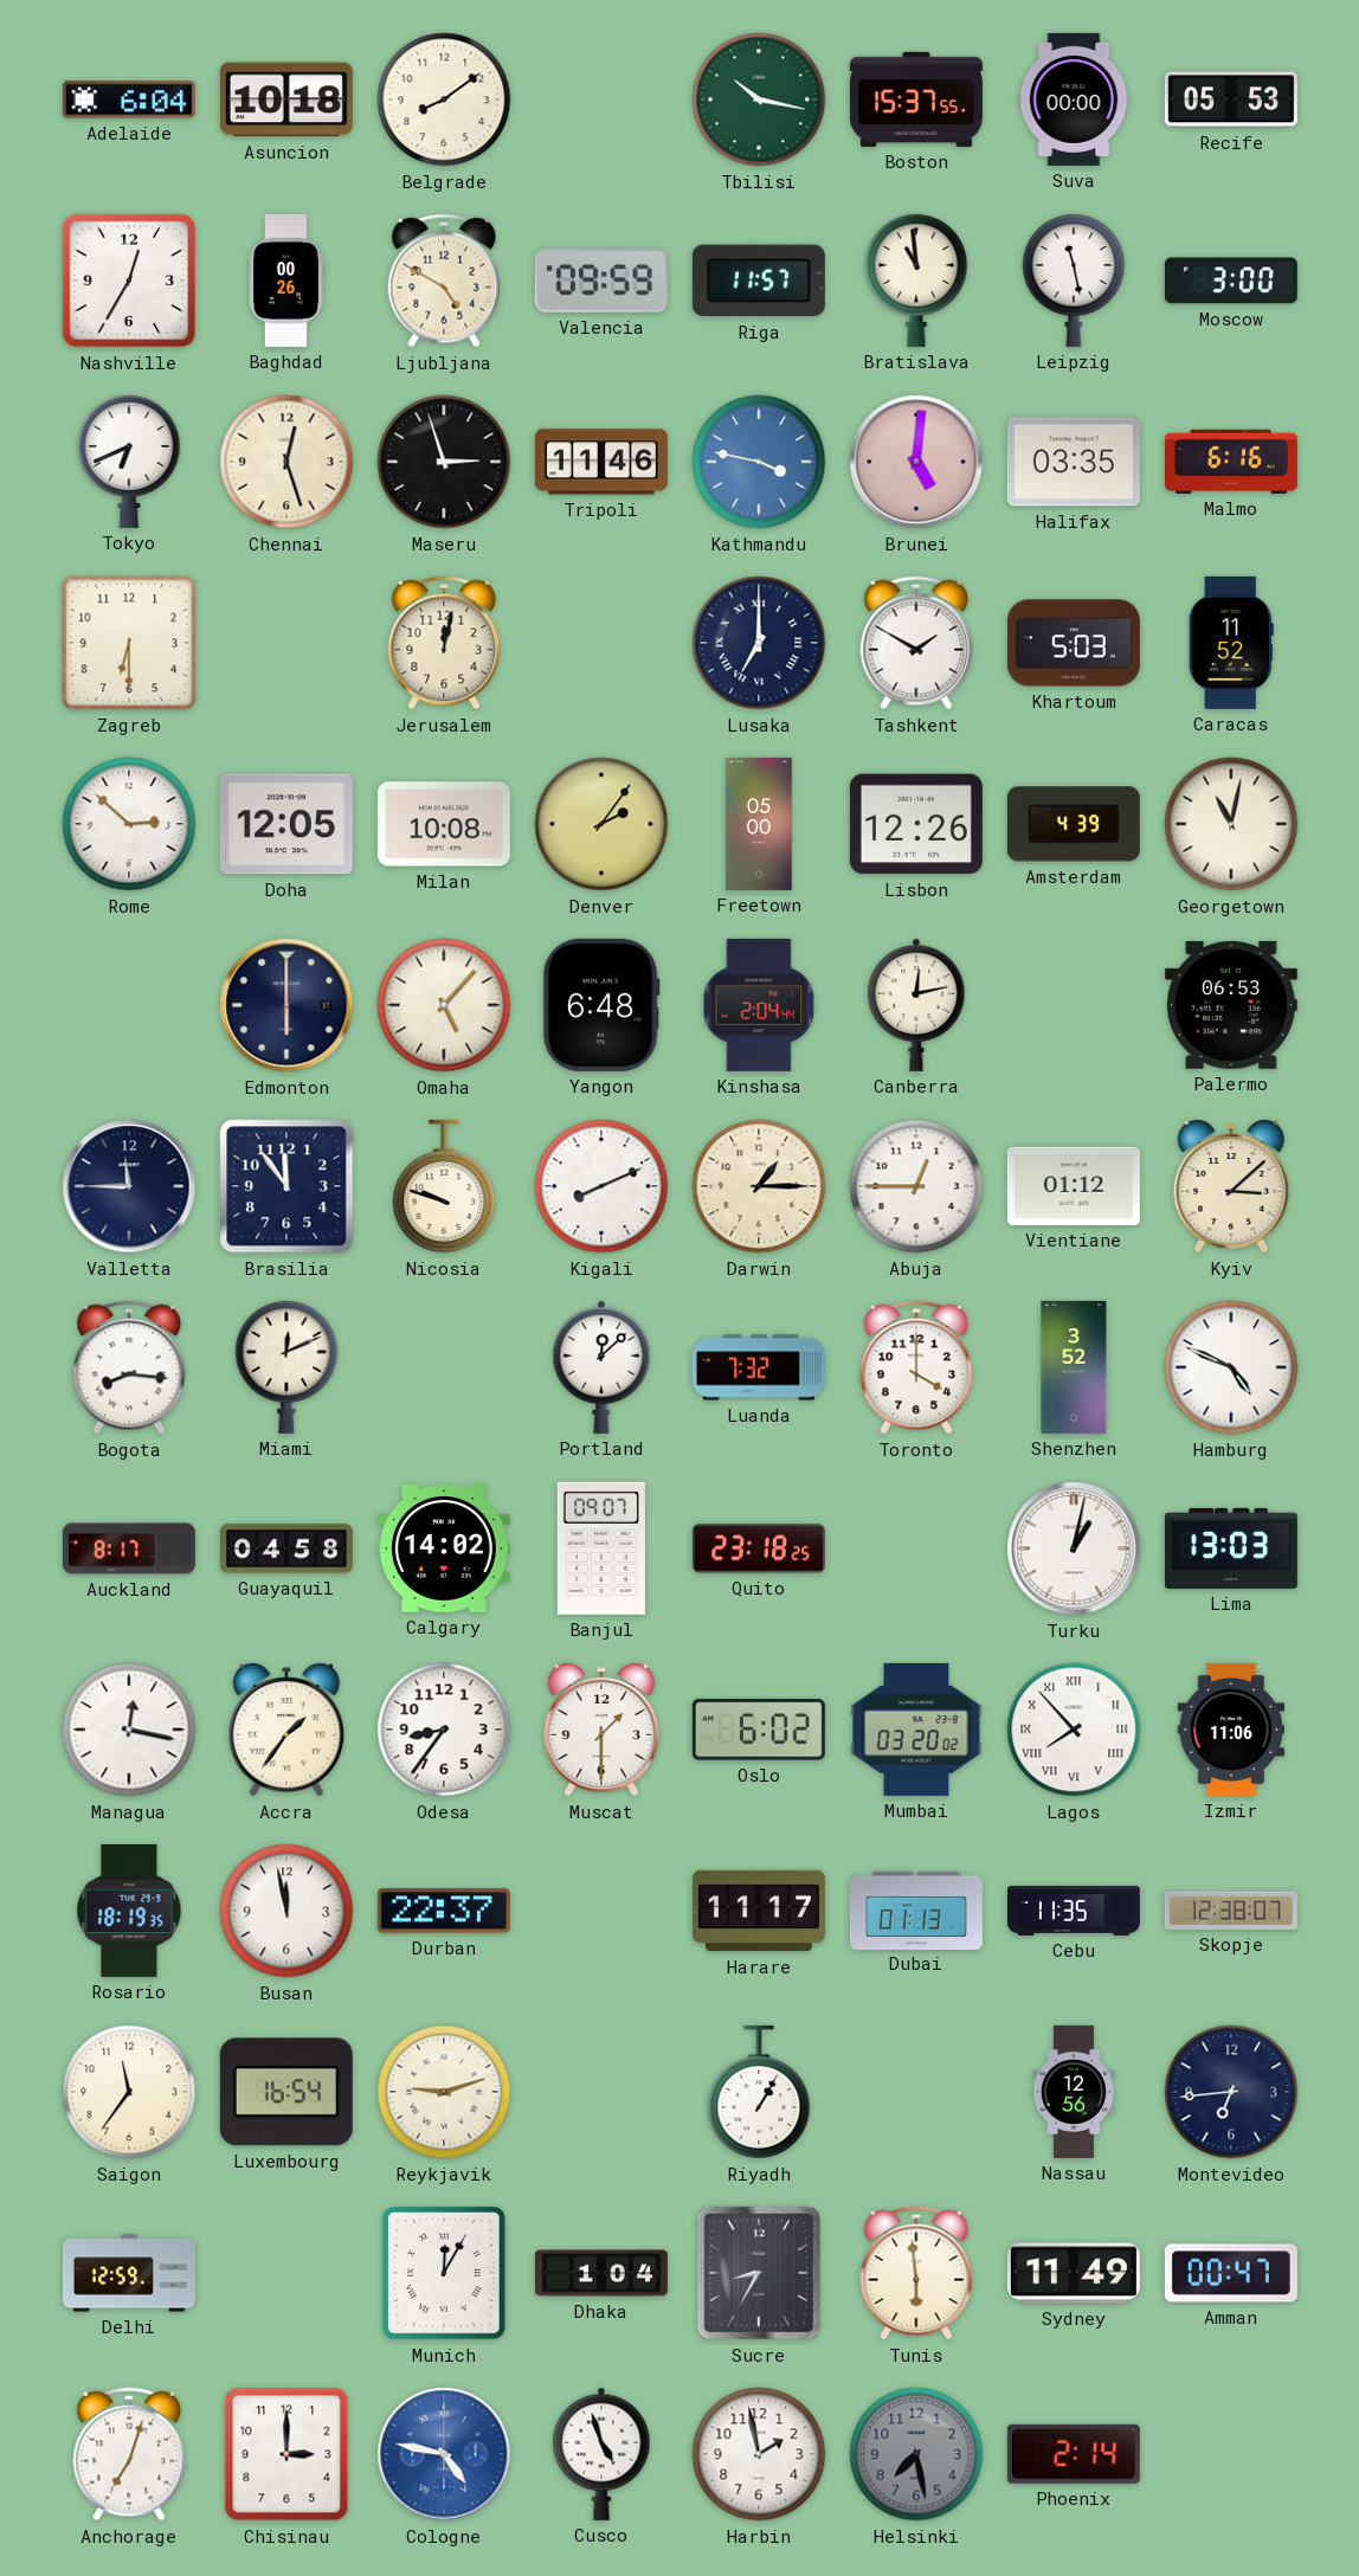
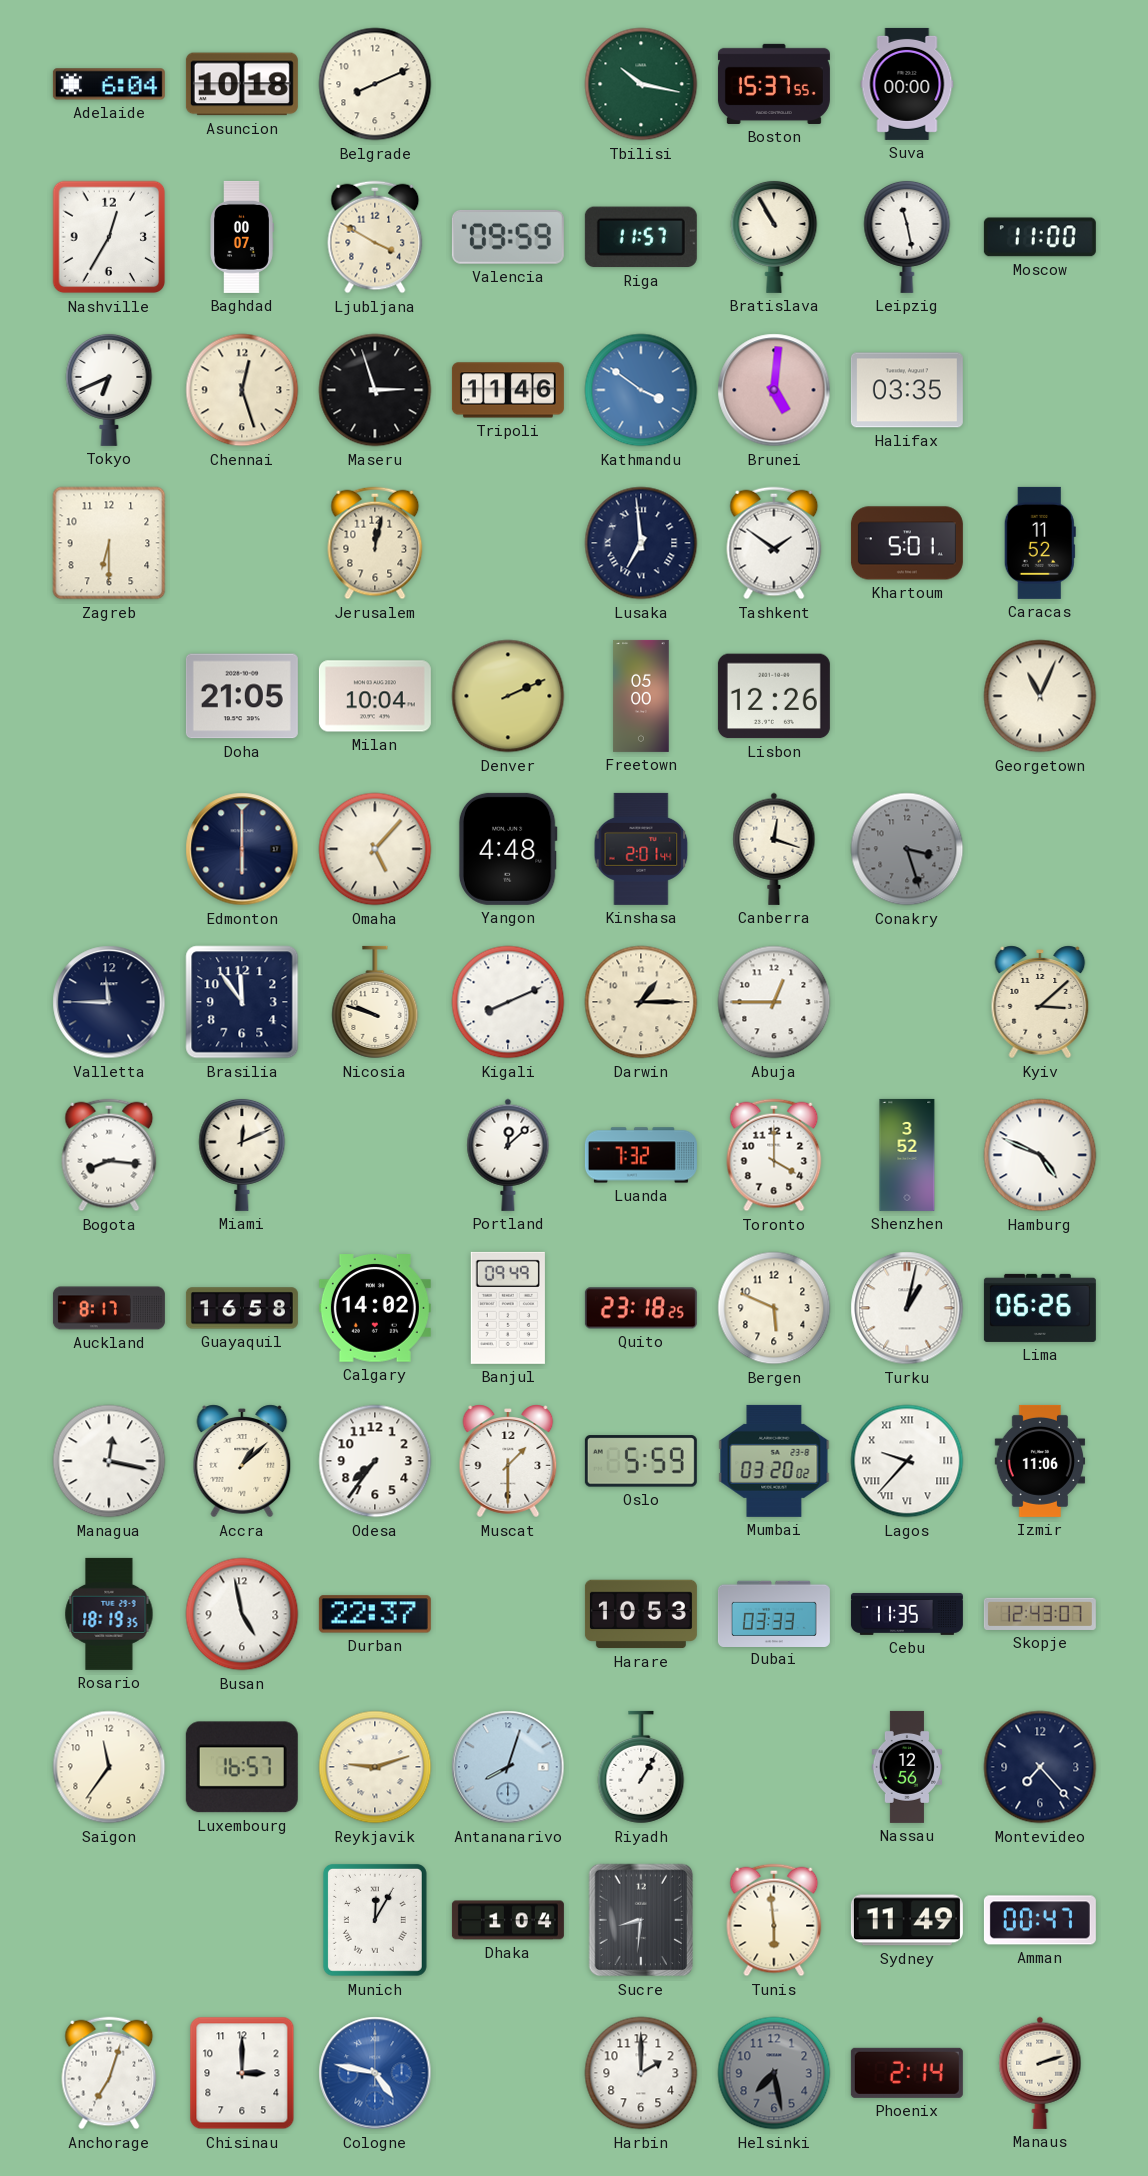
Belgrade: 8:09 -> 8:11 (375, 84)
Recife: 05:53 -> none (1231, 99)
Baghdad: 00:26 -> 00:07 (242, 237)
Ljubljana: 4:50 -> 3:50 (375, 237)
Bratislava: 10:59 -> 10:55 (774, 236)
Moscow: 3:00 -> 11:00 (1040, 237)
Kathmandu: 3:47 -> 3:51 (641, 390)
Malmo: 6:16 -> none (1231, 462)
Lusaka: 7:00 -> 6:59 (641, 543)
Tashkent: 1:50 -> 1:51 (774, 543)
Khartoum: 5:03 -> 5:01 (907, 543)
Rome: 2:52 -> none (129, 824)
Doha: 12:05 -> 21:05 (242, 696)
Milan: 10:08 -> 10:04 (375, 696)
Denver: 2:06 -> 2:11 (508, 696)
Amsterdam: 4:39 -> none (1074, 824)
Georgetown: 11:02 -> 11:04 (1040, 696)
Yangon: 6:48 -> 4:48 (508, 849)
Kinshasa: 2:04 -> 2:01 (641, 849)
Canberra: 12:13 -> 12:18 (774, 849)
Conakry: none -> 3:27 (907, 849)
Palermo: 06:53 -> none (1231, 1006)
Vientiane: 01:12 -> none (1074, 1186)
Guayaquil: 04:58 -> 16:58 (242, 1308)
Banjul: 09:07 -> 09:49 (508, 1308)
Bergen: none -> 5:49 (774, 1308)
Lima: 13:03 -> 06:26 (1040, 1308)
Accra: 1:36 -> 1:08 (242, 1461)
Odesa: 8:36 -> 7:36 (375, 1461)
Oslo: 6:02 -> 5:59 (641, 1461)
Lagos: 7:53 -> 9:37 (907, 1461)
Busan: 11:58 -> 4:58 (242, 1614)
Harare: 11:17 -> 10:53 (641, 1614)
Dubai: 01:13 -> 03:33 (774, 1613)
Skopje: 12:38 -> 12:43 (1040, 1614)
Luxembourg: 16:54 -> 16:57 (242, 1767)
Antananarivo: none -> 8:03 (508, 1767)
Montevideo: 6:44 -> 7:23 (1040, 1767)
Delhi: 12:59 -> none (129, 2273)
Sucre: 8:35 -> 8:31 (641, 1920)
Cusco: 4:57 -> none (601, 2454)
Harbin: 1:58 -> 2:00 (641, 2073)
Manaus: none -> 2:12 (1040, 2073)
